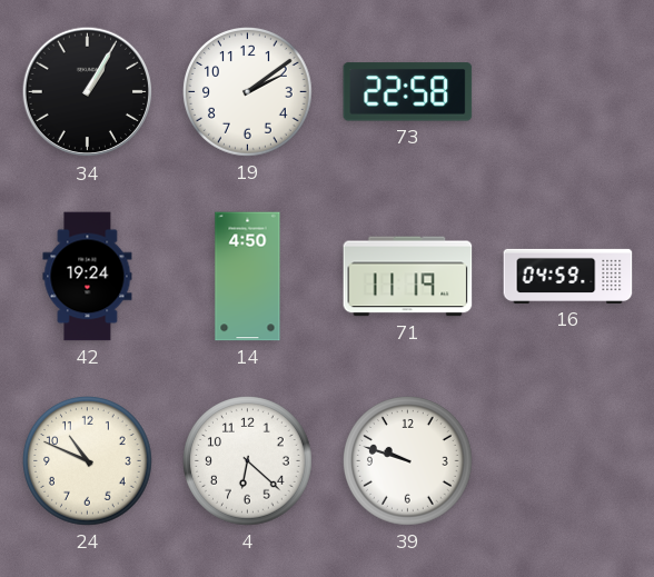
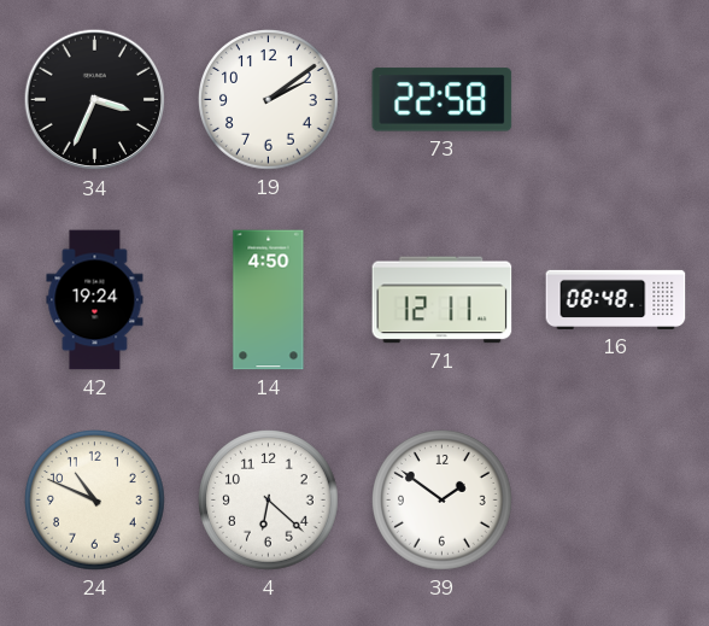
34: 1:05 -> 3:34 (95, 100)
71: 11:19 -> 12:11 (443, 300)
16: 04:59 -> 08:48 (616, 299)
39: 9:48 -> 1:51 (443, 501)
